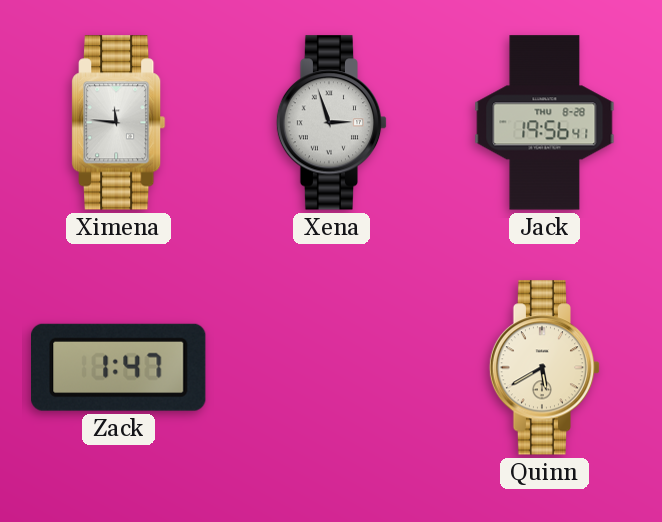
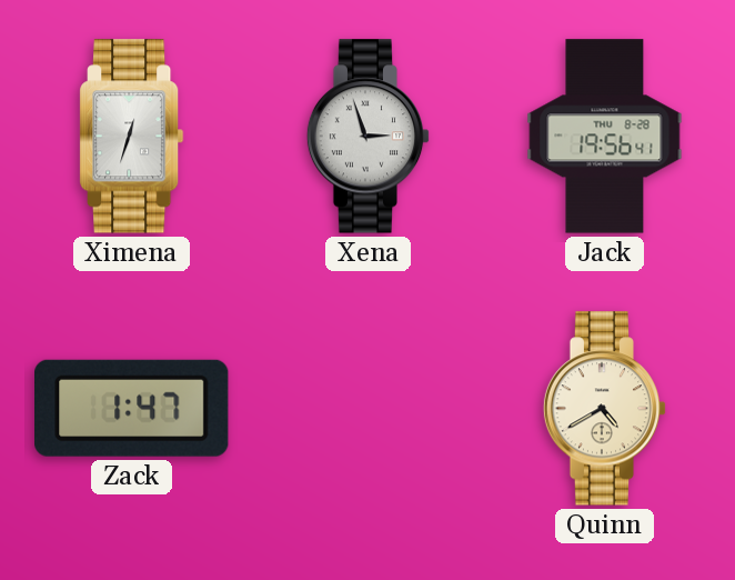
Ximena: 11:46 -> 12:33 (132, 137)
Quinn: 5:40 -> 4:40 (605, 409)
